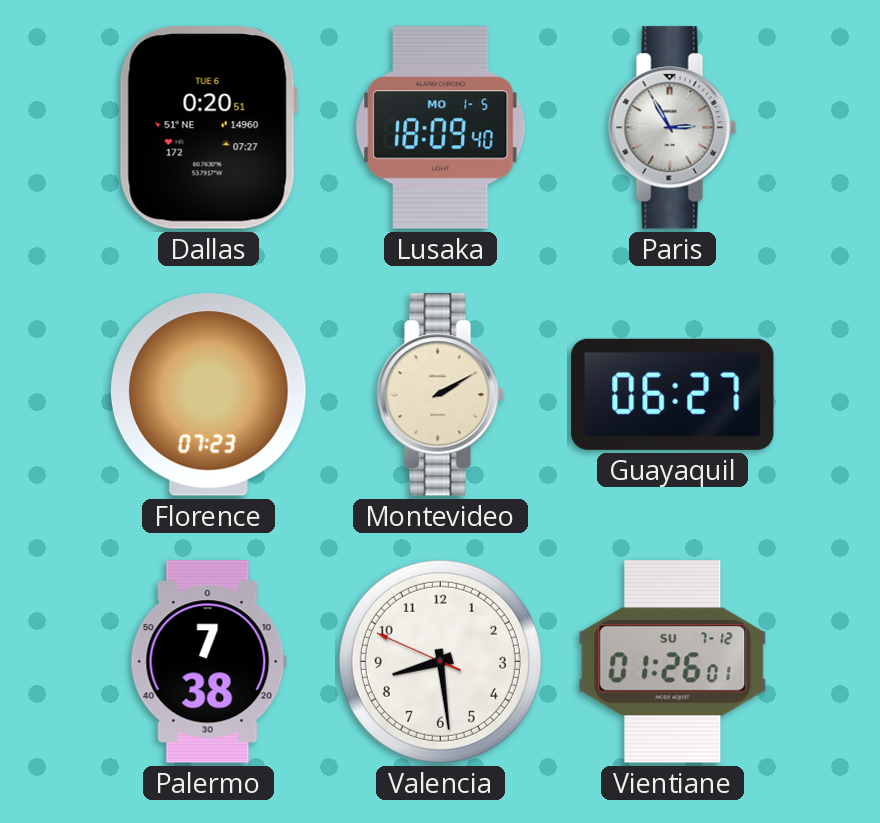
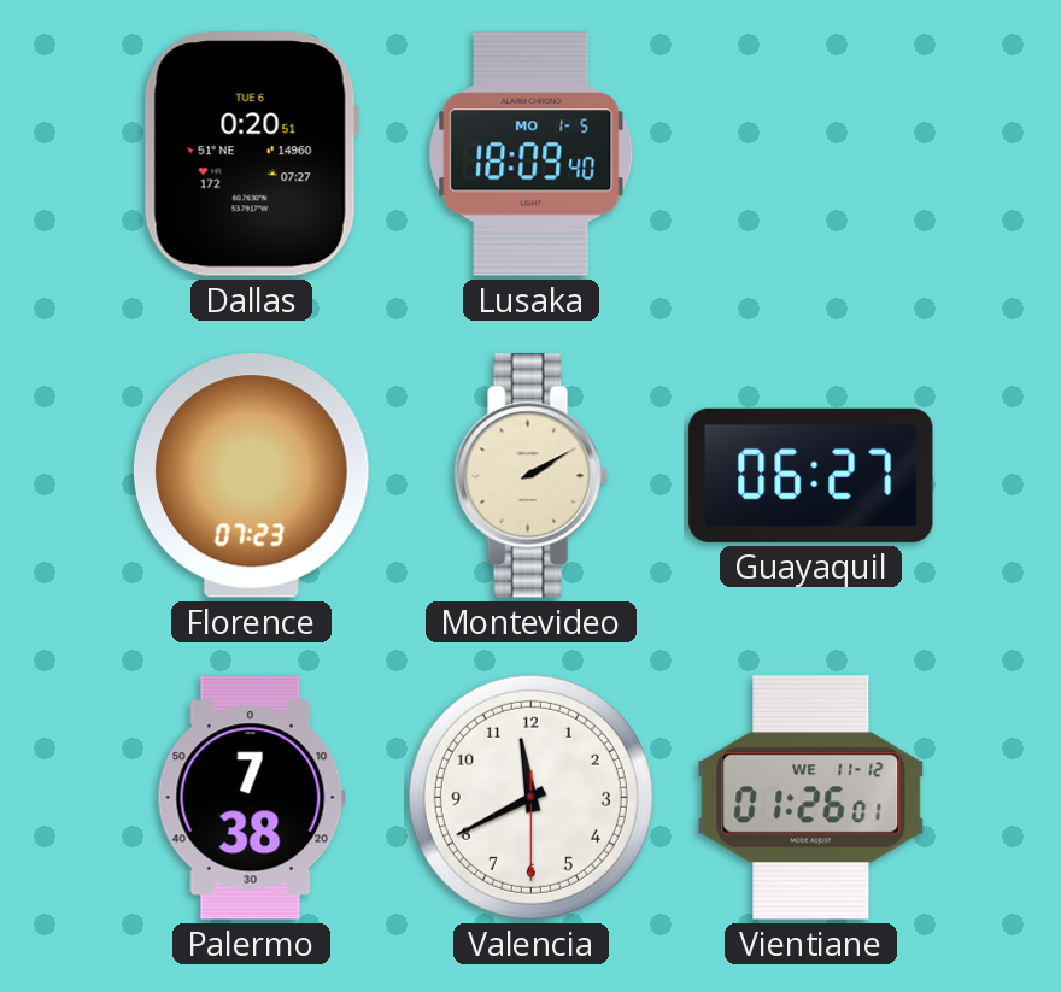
Paris: 2:55 -> none (673, 128)
Valencia: 8:28 -> 11:40 (530, 797)
Vientiane date: SU 7-12 -> WE 11-12 (811, 798)
